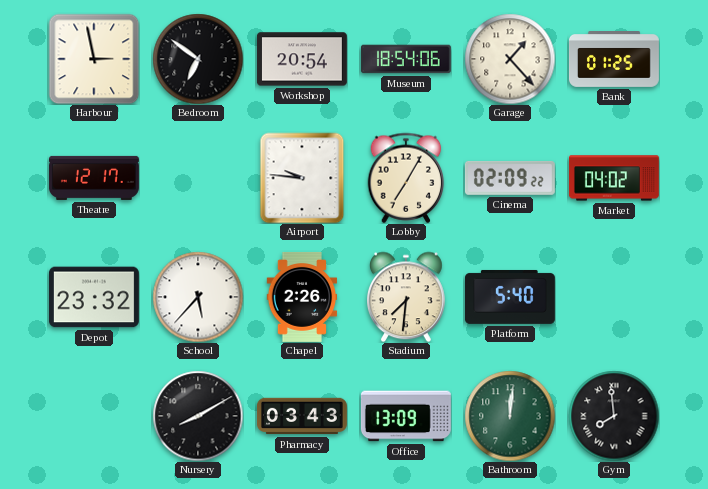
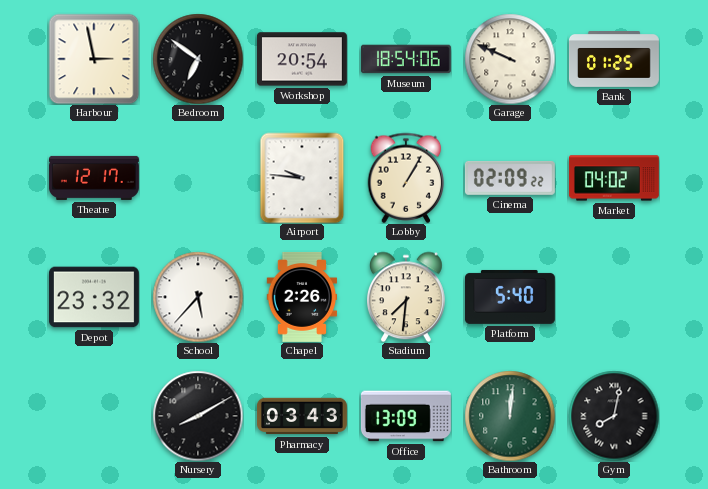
Garage: 1:23 -> 9:49 (510, 59)
Lobby: 7:05 -> 1:05 (406, 178)
Gym: 7:59 -> 8:02 (614, 416)
